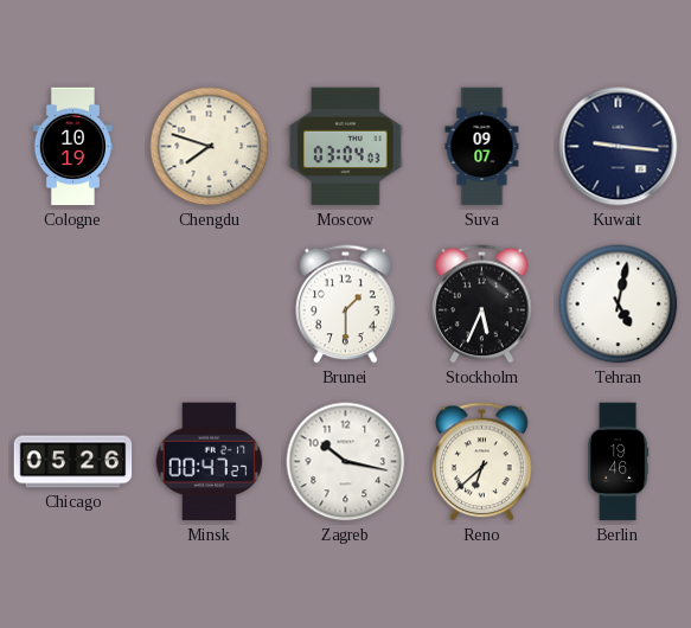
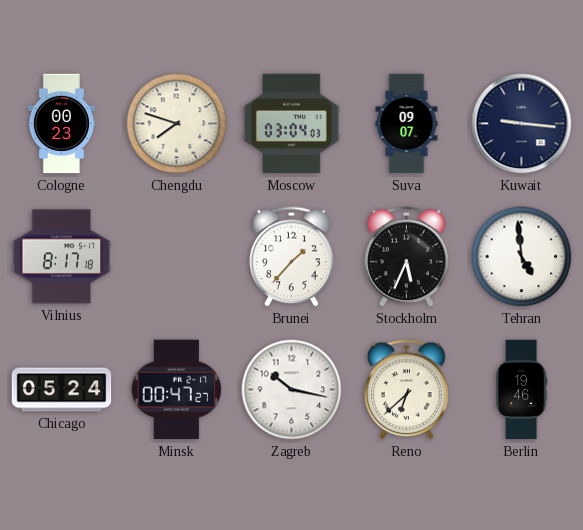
Cologne: 10:19 -> 00:23 (61, 124)
Vilnius: none -> 8:17 (62, 257)
Brunei: 1:30 -> 1:37 (292, 257)
Tehran: 5:02 -> 4:59 (522, 257)
Chicago: 05:26 -> 05:24 (62, 390)
